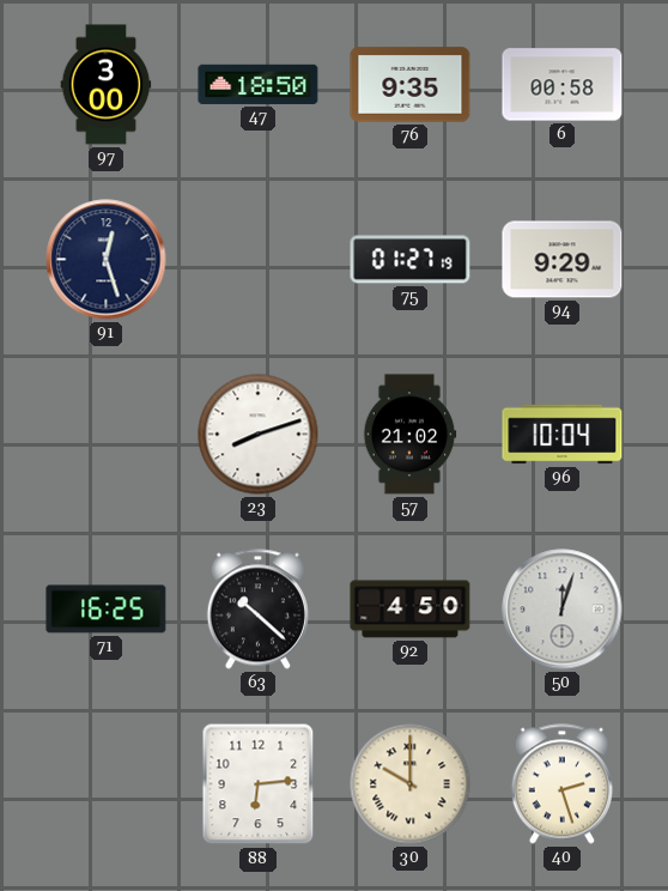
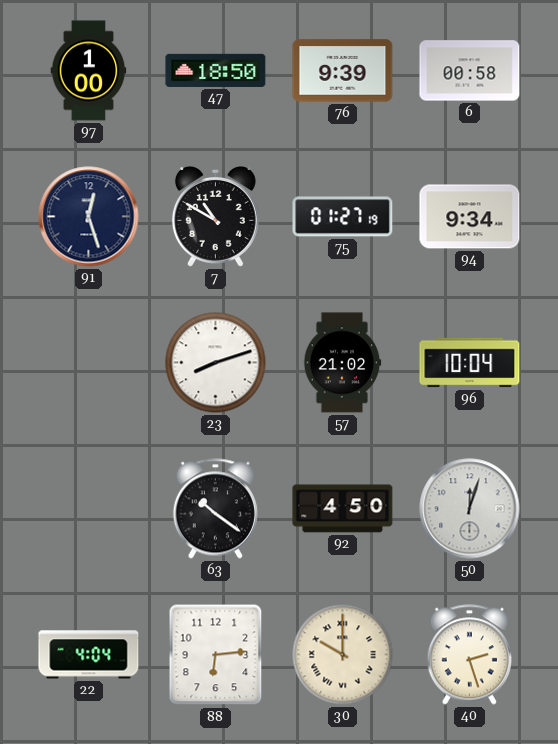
97: 3:00 -> 1:00 (89, 71)
76: 9:35 -> 9:39 (343, 71)
7: none -> 10:50 (215, 216)
94: 9:29 -> 9:34 (470, 217)
71: 16:25 -> none (107, 610)
63: 10:22 -> 10:21 (215, 509)
22: none -> 4:04 (89, 655)
